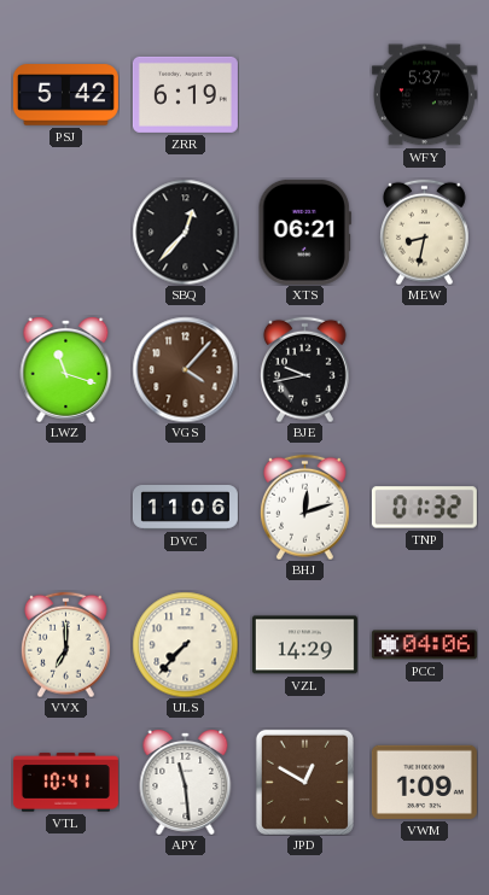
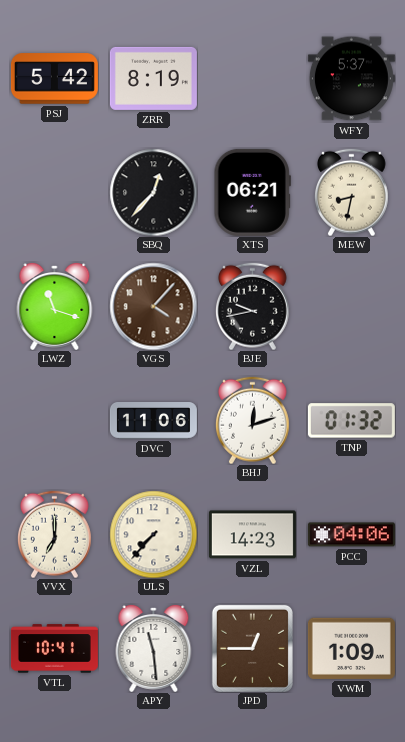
ZRR: 6:19 -> 8:19 (153, 78)
VZL: 14:29 -> 14:23 (252, 535)
JPD: 12:50 -> 12:45 (252, 648)
